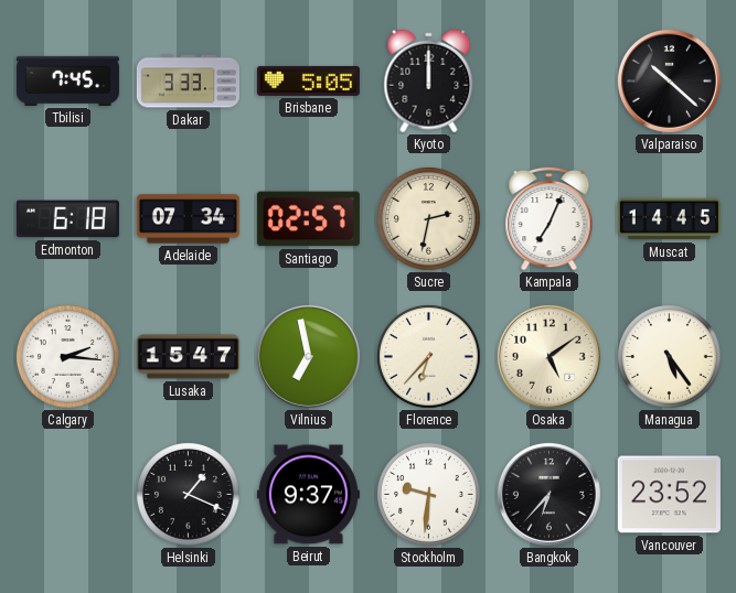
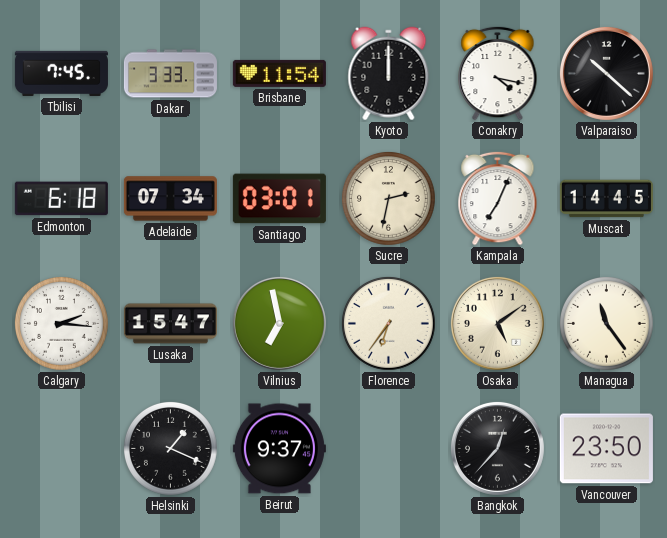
Brisbane: 5:05 -> 11:54 (279, 73)
Conakry: none -> 4:17 (498, 73)
Santiago: 02:57 -> 03:01 (279, 199)
Florence: 6:37 -> 6:36 (389, 324)
Managua: 5:24 -> 11:24 (607, 324)
Stockholm: 9:31 -> none (429, 495)
Bangkok: 6:37 -> 12:37 (497, 448)
Vancouver: 23:52 -> 23:50 (606, 449)
